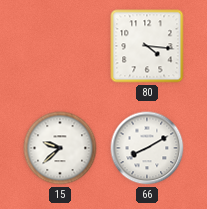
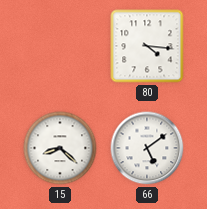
15: 9:38 -> 8:22 (60, 148)
66: 8:10 -> 5:09 (147, 148)
